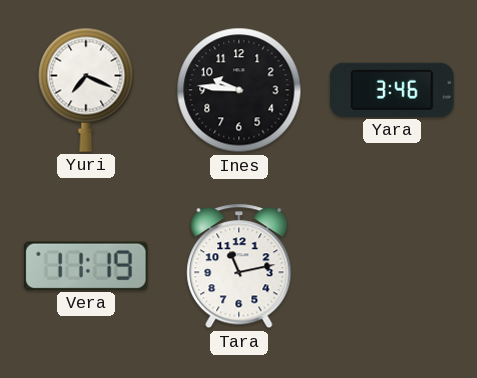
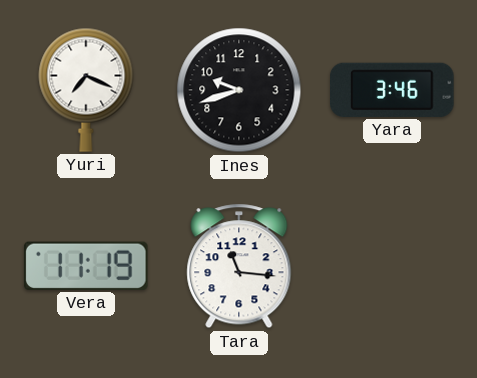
Ines: 9:46 -> 9:42 (239, 90)
Tara: 11:13 -> 11:16 (239, 266)
